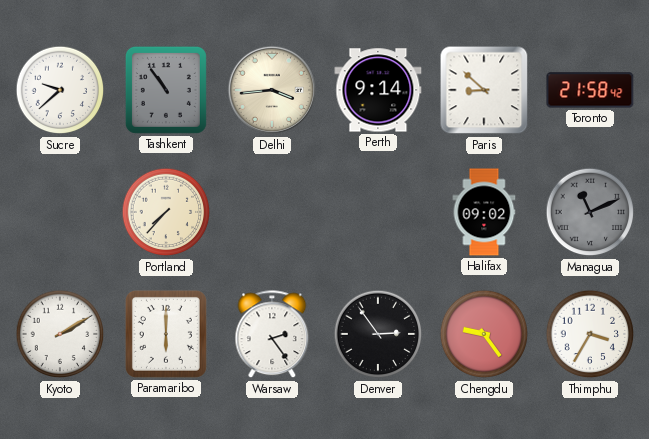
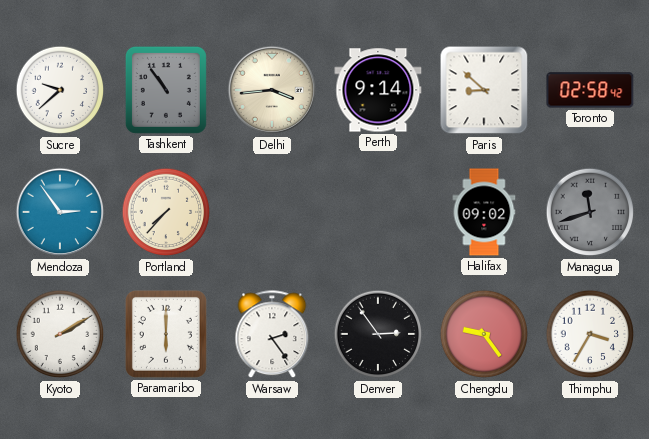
Toronto: 21:58 -> 02:58 (590, 90)
Mendoza: none -> 2:54 (60, 212)
Managua: 11:11 -> 11:42 (590, 212)
